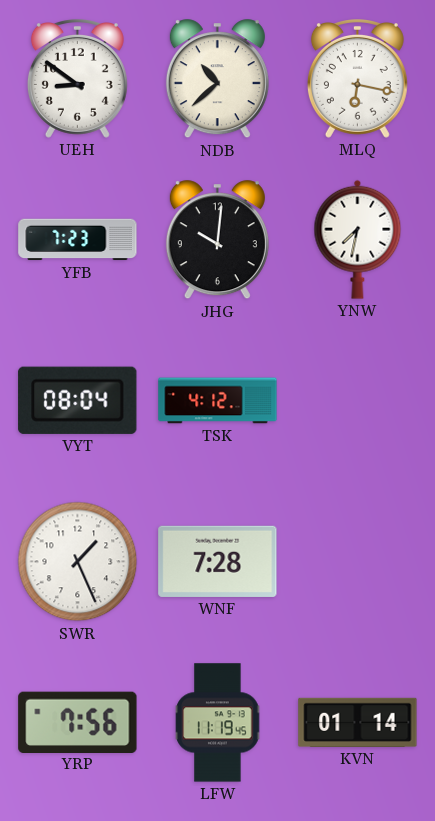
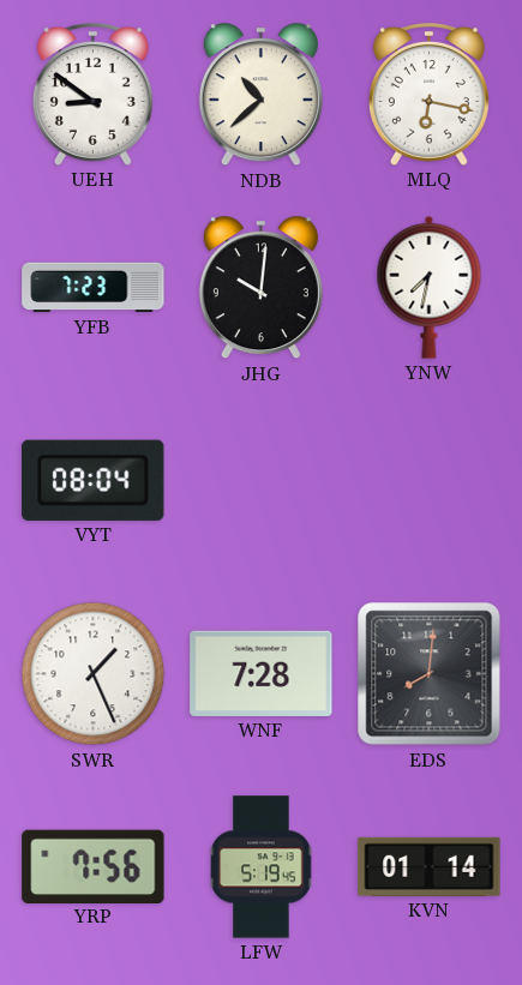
TSK: 4:12 -> none (218, 401)
EDS: none -> 8:01 (430, 674)
LFW: 11:19 -> 5:19 (262, 867)
